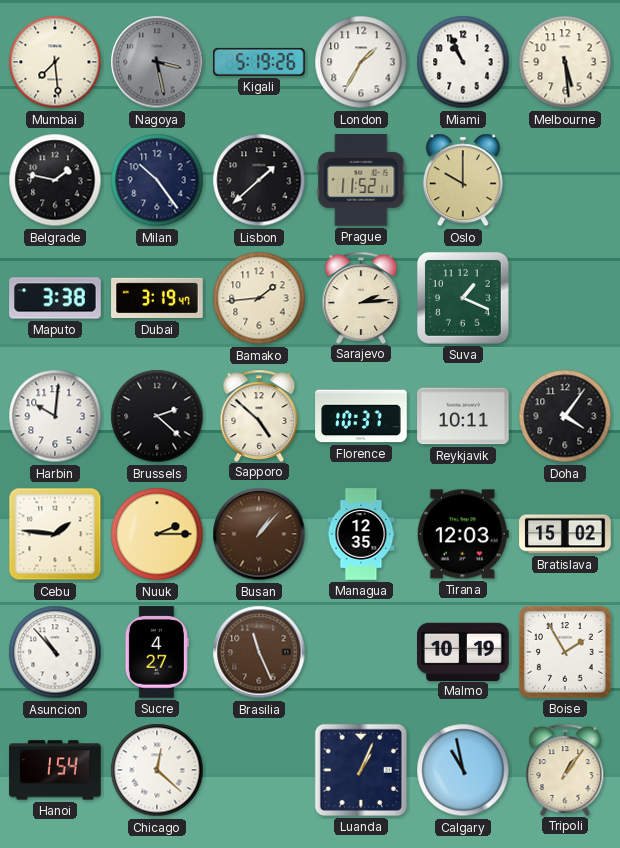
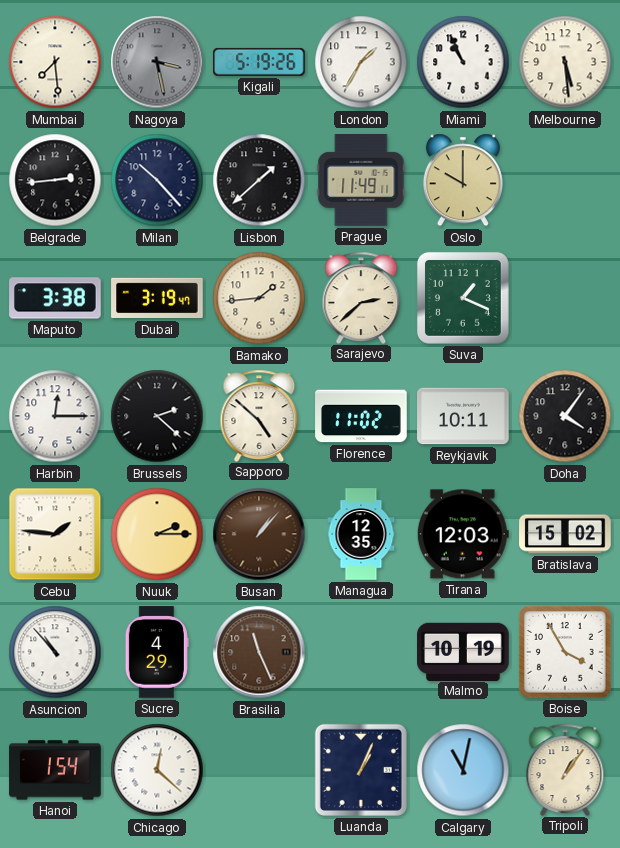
Belgrade: 1:47 -> 2:44 (55, 180)
Milan: 10:24 -> 10:23 (157, 180)
Prague: 11:52 -> 11:49 (361, 180)
Sarajevo: 2:14 -> 2:38 (361, 297)
Harbin: 10:01 -> 12:15 (55, 416)
Florence: 10:37 -> 11:02 (361, 416)
Sucre: 4:27 -> 4:29 (157, 652)
Boise: 1:55 -> 3:55 (565, 652)
Calgary: 10:58 -> 11:02 (463, 770)
